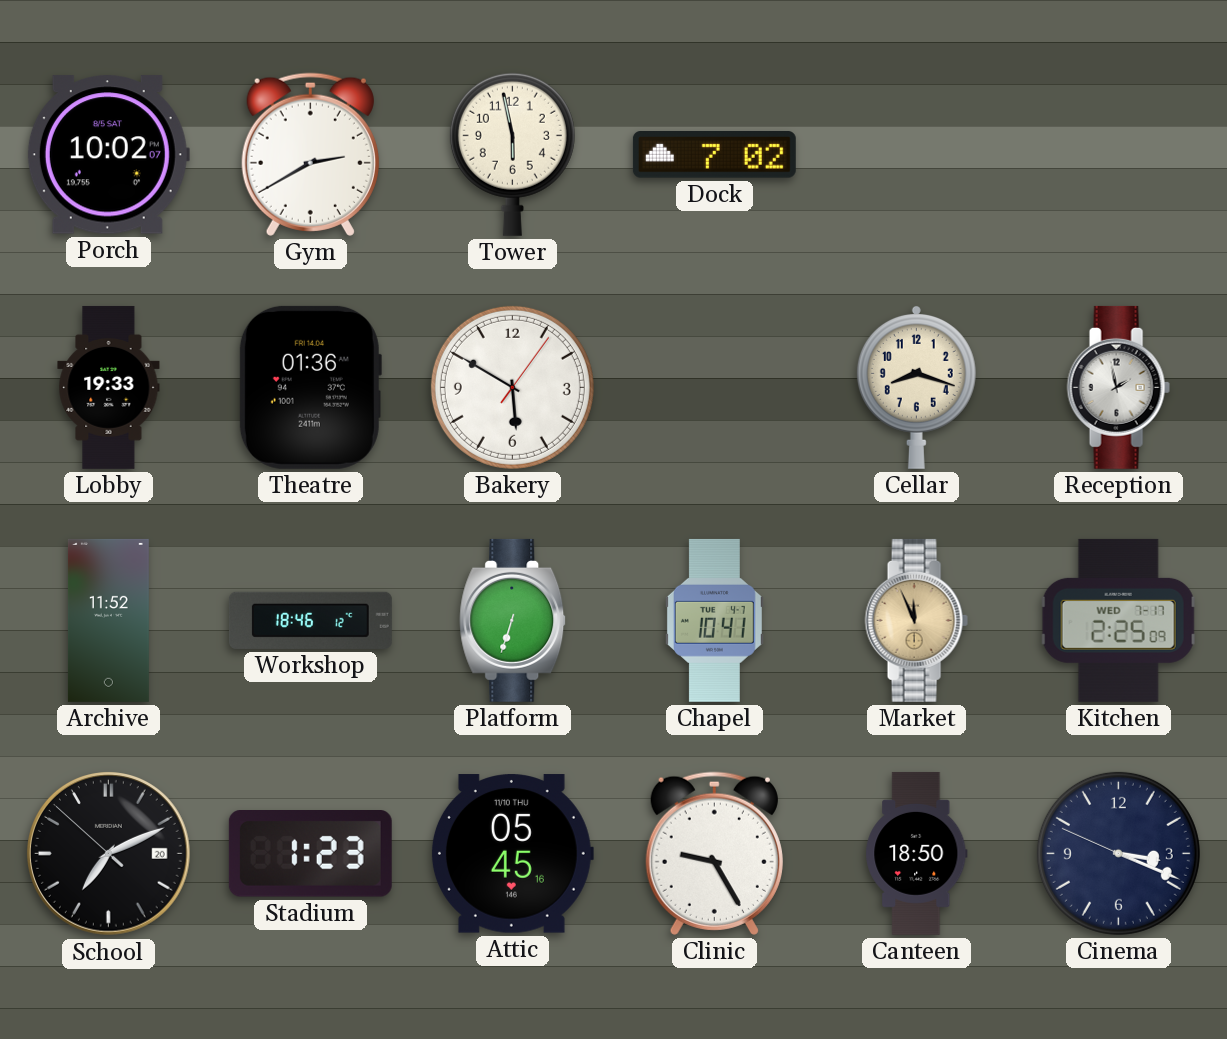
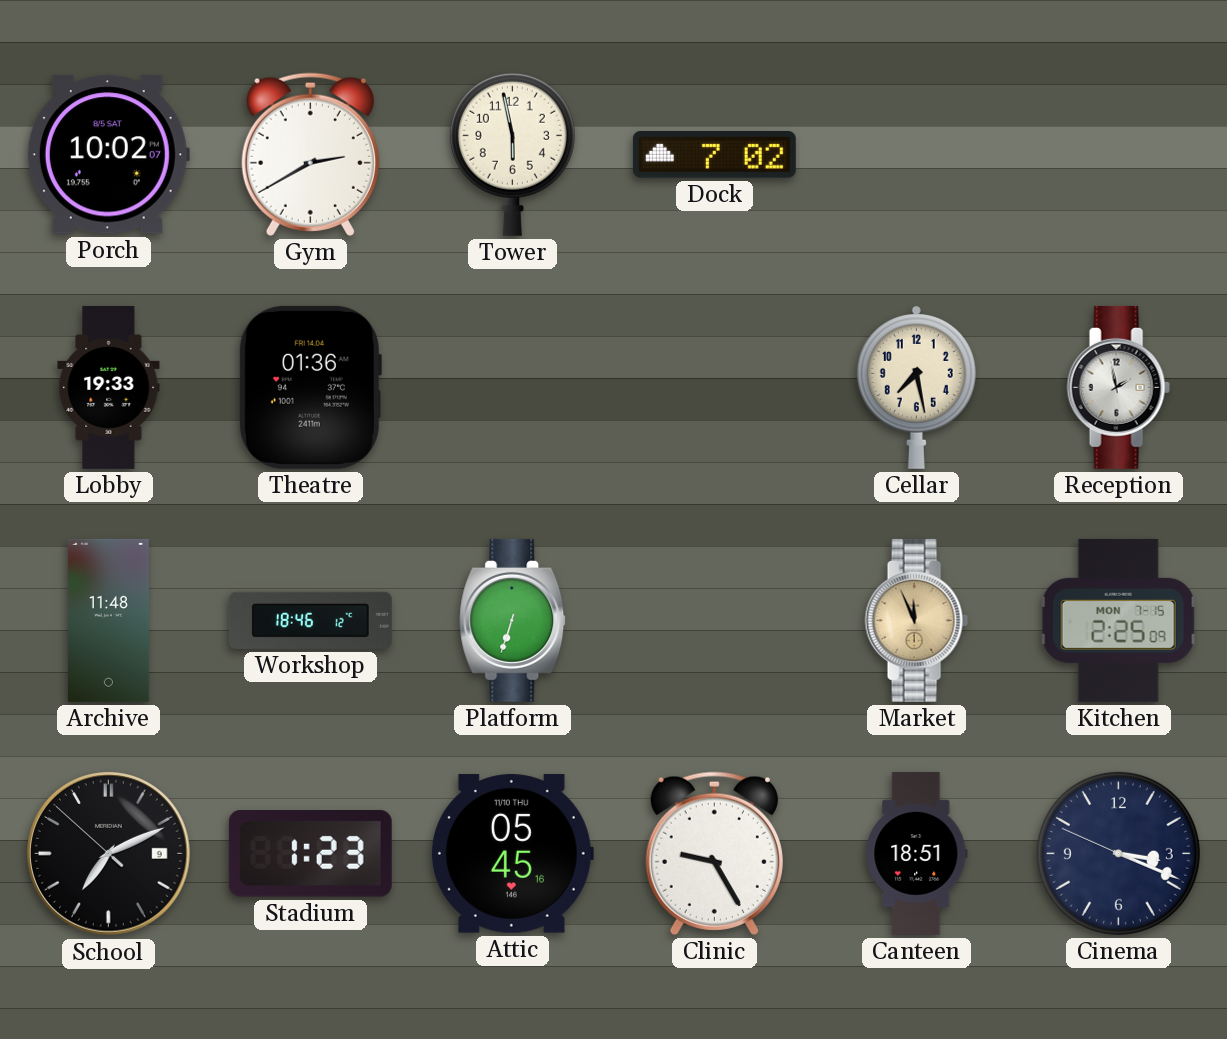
Bakery: 5:50 -> none (512, 387)
Cellar: 8:18 -> 7:28 (916, 387)
Archive: 11:52 -> 11:48 (108, 620)
Chapel: 10:41 -> none (714, 620)
Kitchen date: WED 7-17 -> MON 7-15 (1118, 620)
School date: 20 -> 9 (109, 854)
Canteen: 18:50 -> 18:51 (917, 853)
